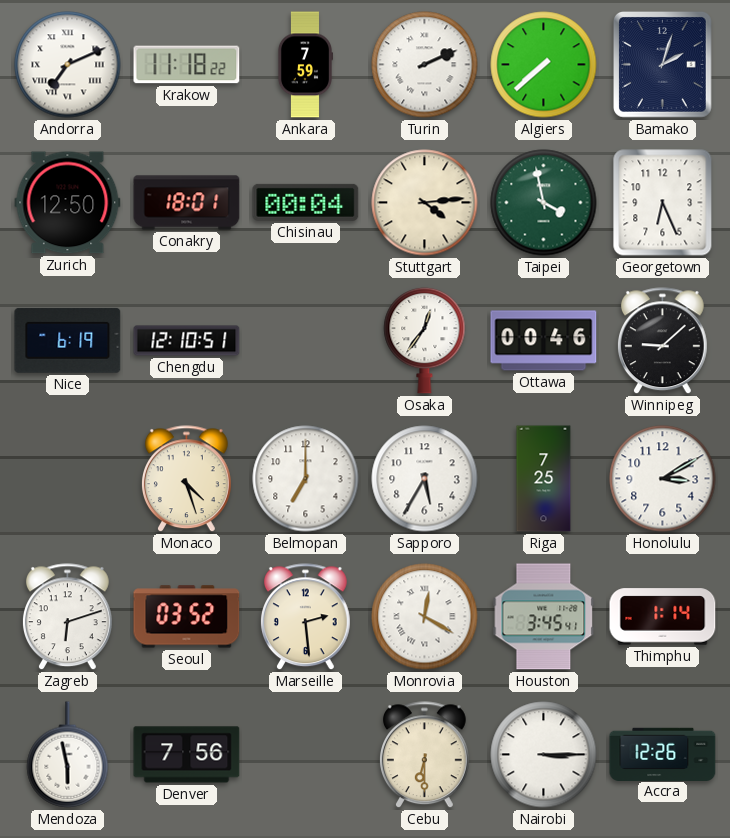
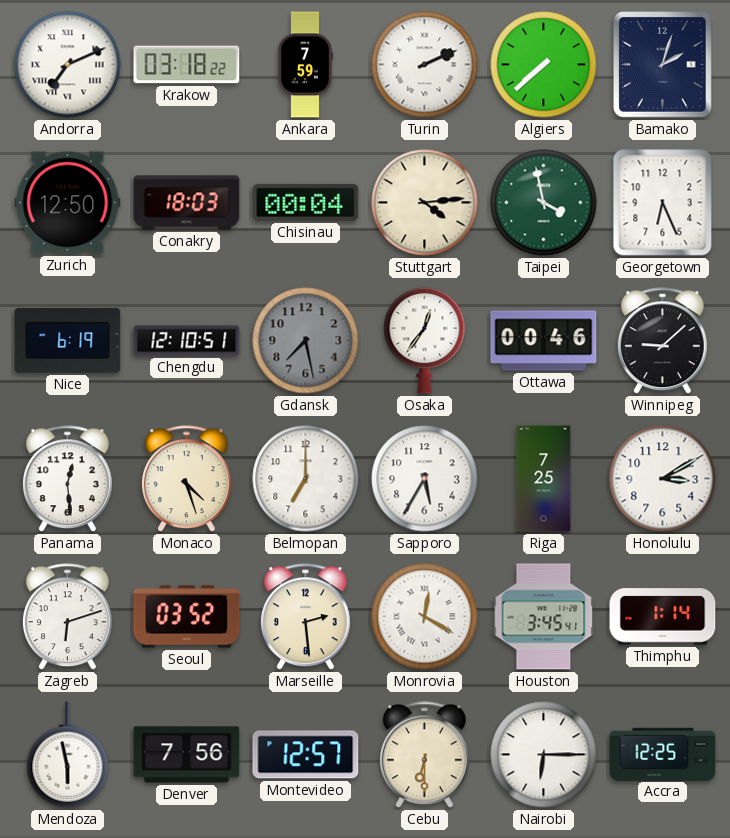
Krakow: 11:18 -> 03:18 (187, 65)
Conakry: 18:01 -> 18:03 (187, 203)
Gdansk: none -> 7:28 (306, 341)
Panama: none -> 12:29 (67, 479)
Montevideo: none -> 12:57 (306, 755)
Nairobi: 3:15 -> 6:15 (544, 755)
Accra: 12:26 -> 12:25 (663, 754)
